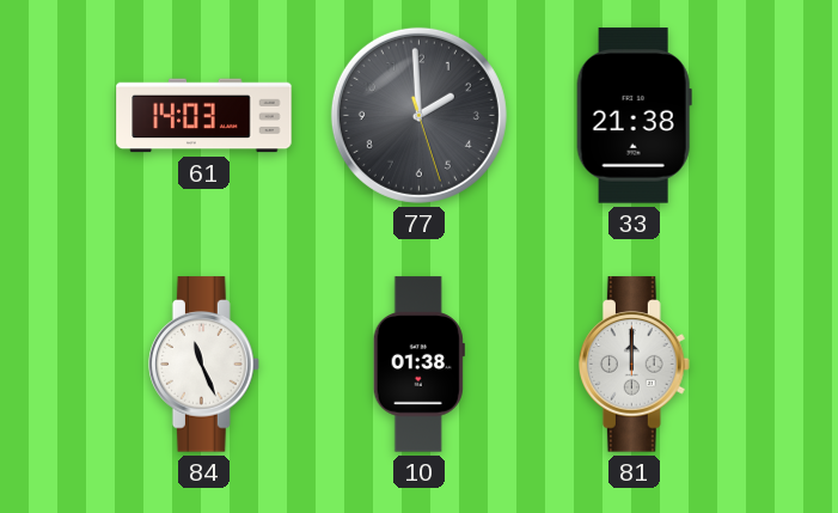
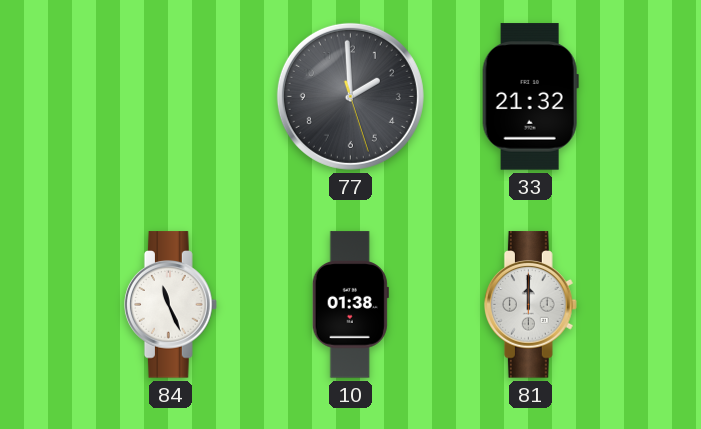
61: 14:03 -> none (204, 116)
33: 21:38 -> 21:32 (530, 97)
